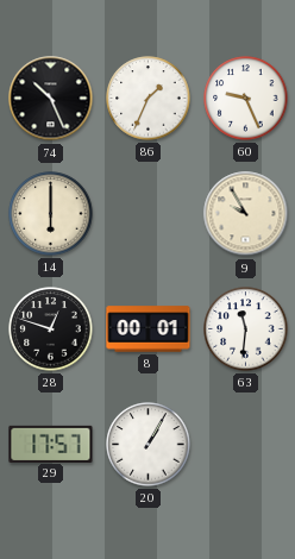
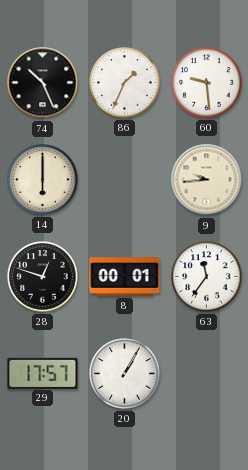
60: 9:26 -> 9:29 (207, 83)
9: 9:55 -> 9:44 (207, 180)
63: 11:31 -> 11:36 (207, 277)
